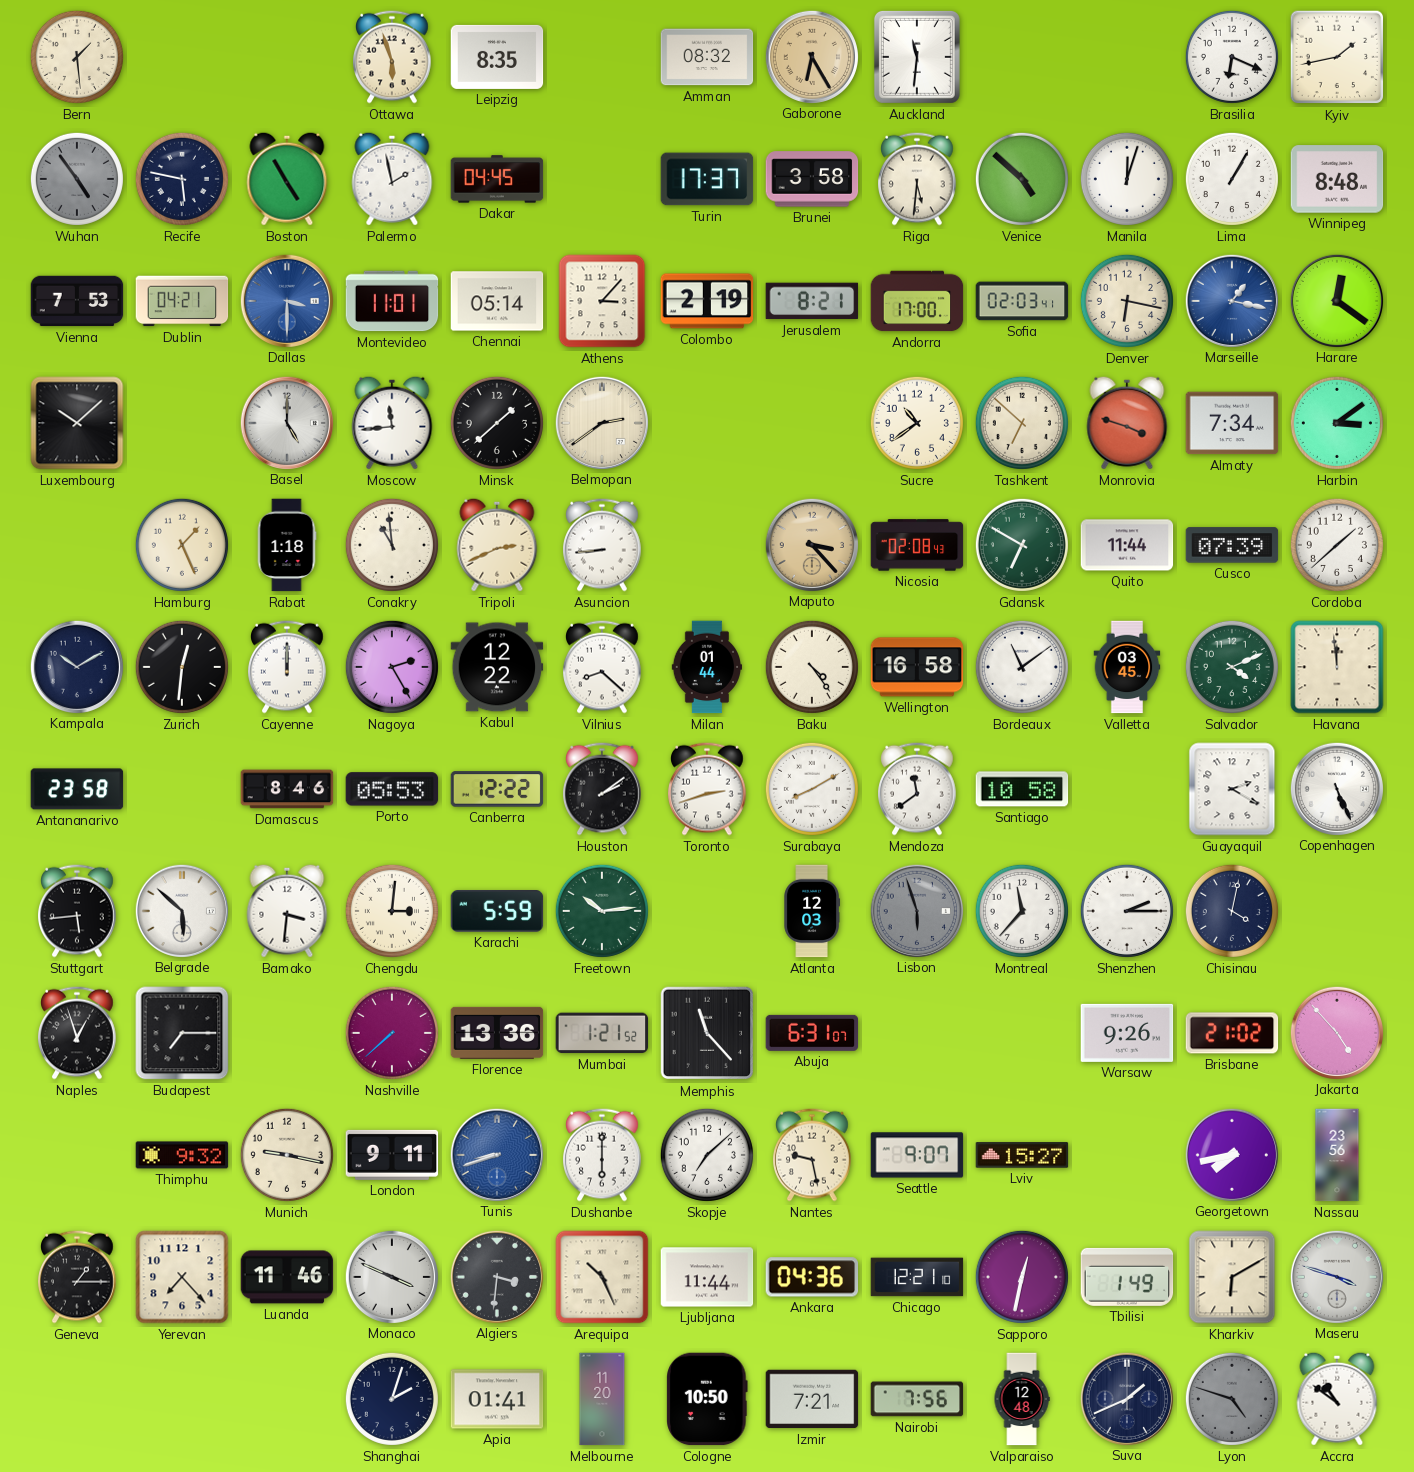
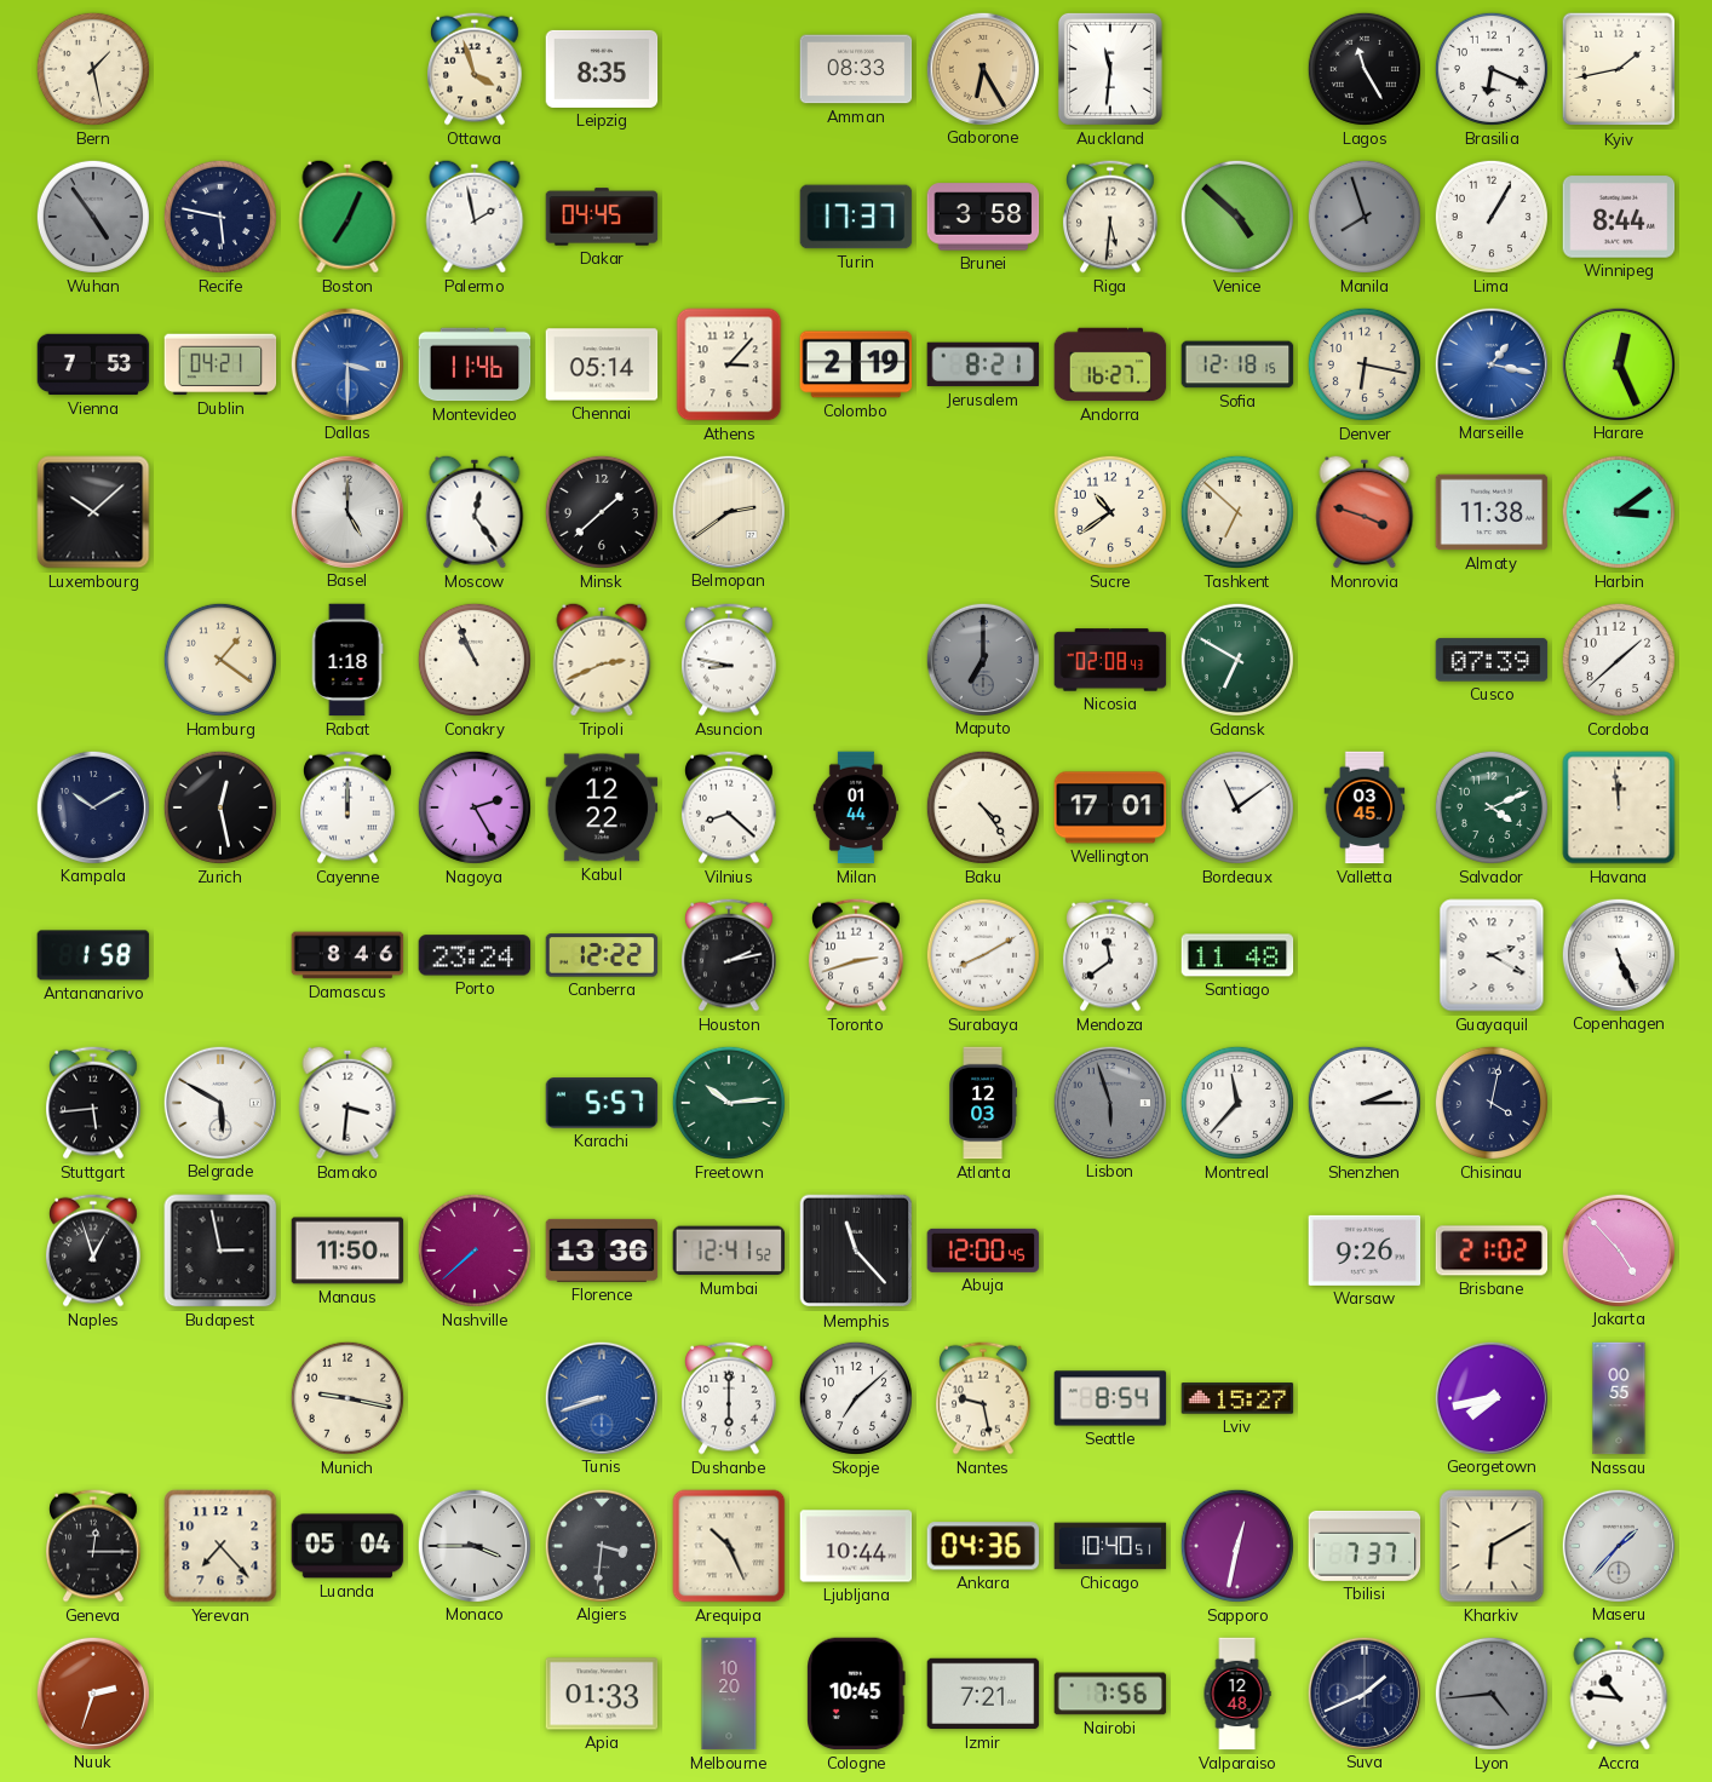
Bern: 1:29 -> 1:28 (93, 69)
Ottawa: 5:57 -> 3:57 (476, 69)
Amman: 08:32 -> 08:33 (856, 69)
Lagos: none -> 11:25 (1365, 69)
Boston: 4:55 -> 7:04 (347, 217)
Manila: 12:03 -> 7:57 (1365, 217)
Manila dial: white -> grey (1365, 217)
Winnipeg: 8:48 -> 8:44 (1619, 217)
Montevideo: 11:01 -> 11:46 (475, 364)
Andorra: 17:00 -> 16:27 (1110, 364)
Sofia: 02:03 -> 12:18 (1237, 364)
Harare: 12:21 -> 12:26 (1618, 363)
Moscow: 11:44 -> 12:24 (475, 512)
Almaty: 7:34 -> 11:38 (1492, 512)
Hamburg: 1:26 -> 1:21 (220, 660)
Conakry: 10:59 -> 10:56 (475, 660)
Asuncion: 8:44 -> 8:47 (730, 660)
Maputo: 3:23 -> 7:00 (982, 659)
Maputo dial: champagne -> grey (982, 659)
Quito: 11:44 -> none (1127, 545)
Zurich: 12:31 -> 12:28 (220, 807)
Wellington: 16:58 -> 17:01 (1110, 807)
Antananarivo: 23:58 -> 1:58 (93, 955)
Porto: 05:53 -> 23:24 (475, 955)
Houston: 2:09 -> 2:13 (730, 955)
Santiago: 10:58 -> 11:48 (1237, 955)
Belgrade: 5:52 -> 5:50 (219, 1102)
Chengdu: 3:01 -> none (392, 911)
Karachi: 5:59 -> 5:57 (602, 1104)
Budapest: 7:15 -> 2:58 (220, 1251)
Manaus: none -> 11:50 (347, 1251)
Mumbai: 1:21 -> 12:41 (729, 1251)
Abuja: 6:31 -> 12:00 (983, 1251)
Thimphu: 9:32 -> none (182, 1155)
London: 9:11 -> none (392, 1155)
Seattle: 9:07 -> 8:54 (1110, 1398)
Nassau: 23:56 -> 00:55 (1619, 1398)
Geneva: 1:15 -> 12:15 (94, 1546)
Luanda: 11:46 -> 05:04 (347, 1546)
Monaco: 3:49 -> 3:45 (473, 1545)
Ljubljana: 11:44 -> 10:44 (856, 1546)
Chicago: 12:21 -> 10:40 (1110, 1546)
Tbilisi: 1:49 -> 7:37 (1365, 1546)
Maseru: 3:48 -> 1:37 (1618, 1545)
Nuuk: none -> 2:33 (92, 1692)
Shanghai: 2:03 -> none (392, 1399)
Apia: 01:41 -> 01:33 (602, 1694)
Melbourne: 11:20 -> 10:20 (729, 1694)
Cologne: 10:50 -> 10:45 (856, 1694)
Lyon: 4:48 -> 4:44 (1492, 1694)
Accra: 10:51 -> 10:46 (1619, 1694)
